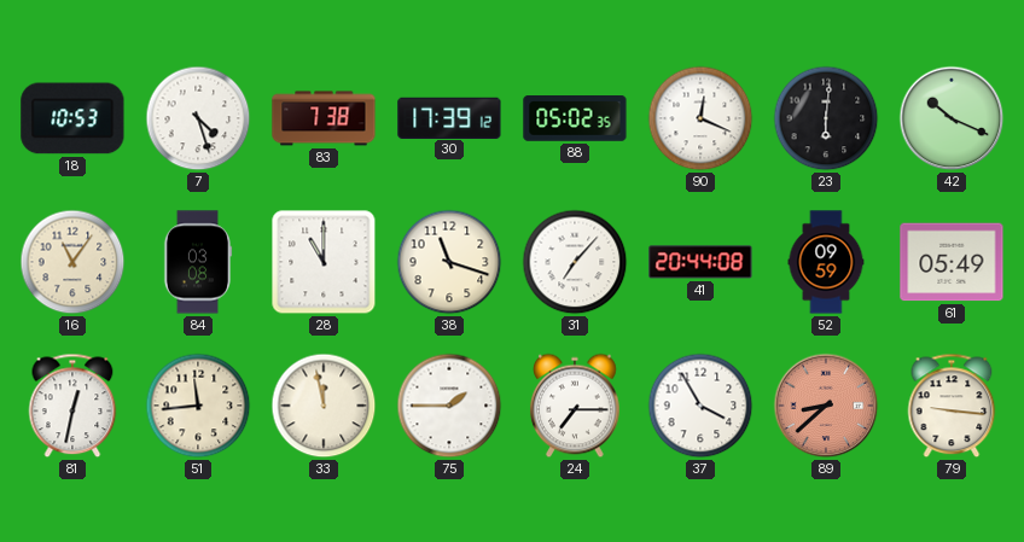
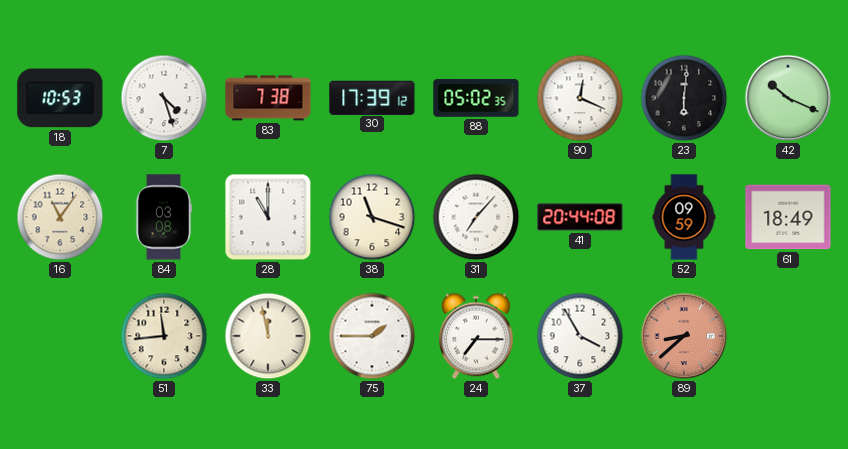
61: 05:49 -> 18:49 (788, 217)
81: 12:32 -> none (72, 406)
79: 9:16 -> none (952, 406)
